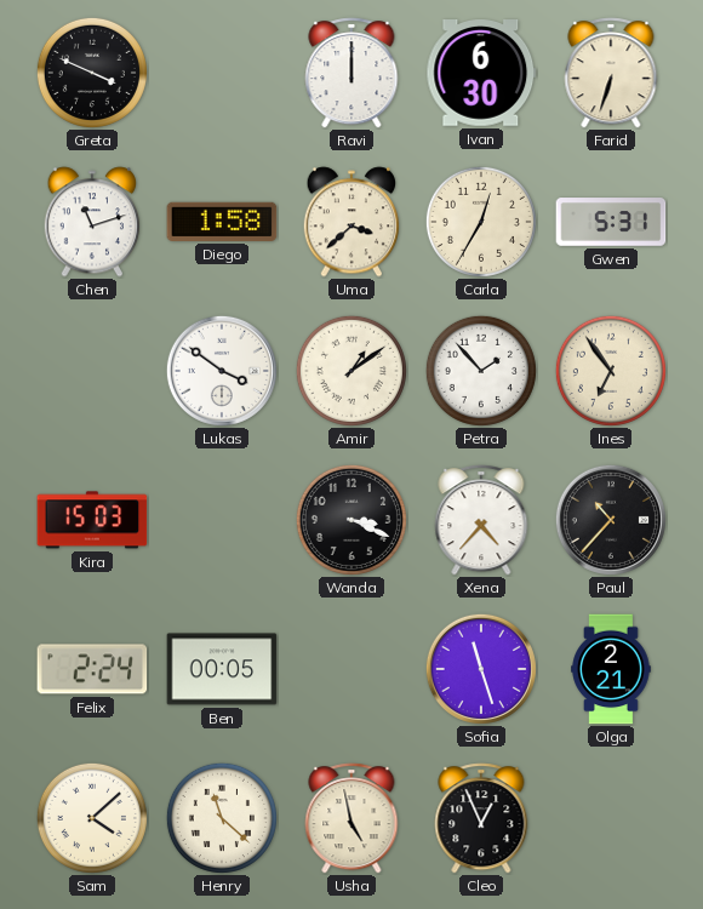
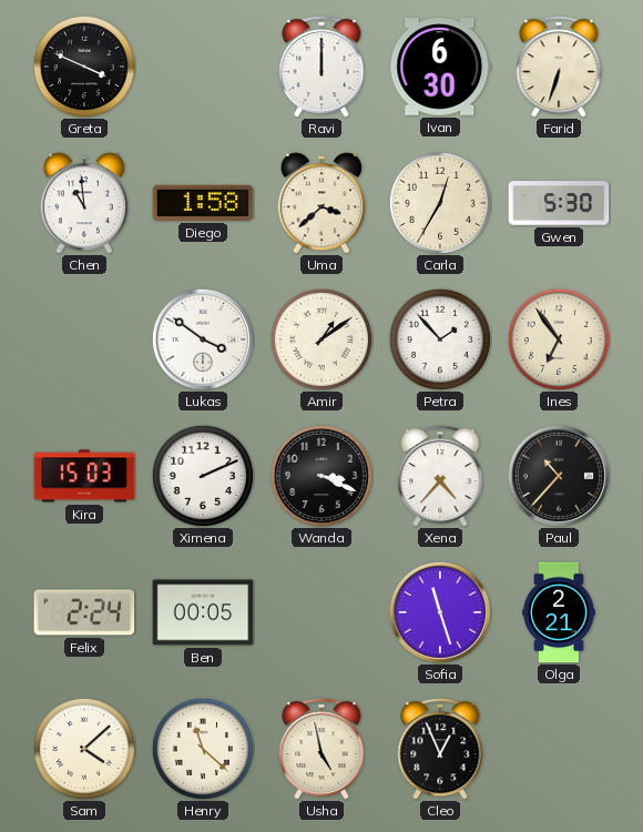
Chen: 11:12 -> 10:59 (84, 203)
Gwen: 5:31 -> 5:30 (559, 203)
Ximena: none -> 2:11 (203, 476)
